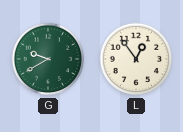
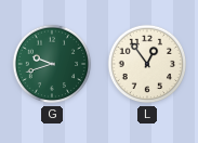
G: 9:40 -> 9:42 (52, 64)
